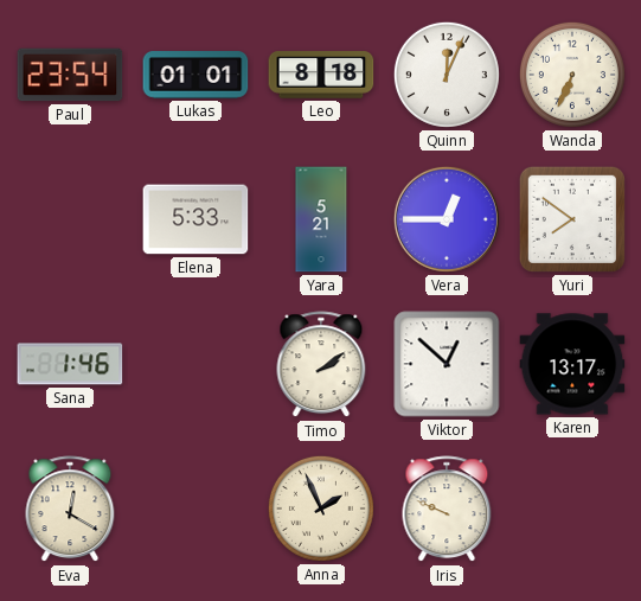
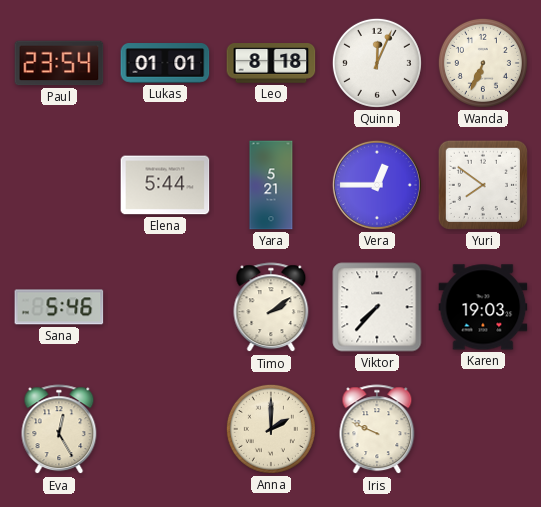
Elena: 5:33 -> 5:44 (165, 185)
Sana: 1:46 -> 5:46 (59, 307)
Viktor: 12:52 -> 7:37 (377, 307)
Karen: 13:17 -> 19:03 (483, 307)
Eva: 12:20 -> 12:25 (59, 430)
Anna: 1:56 -> 2:00 (271, 429)
